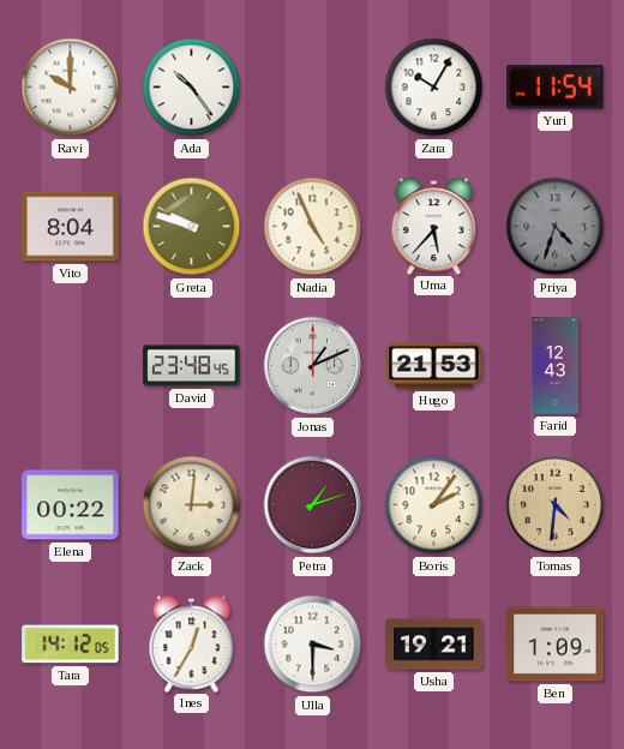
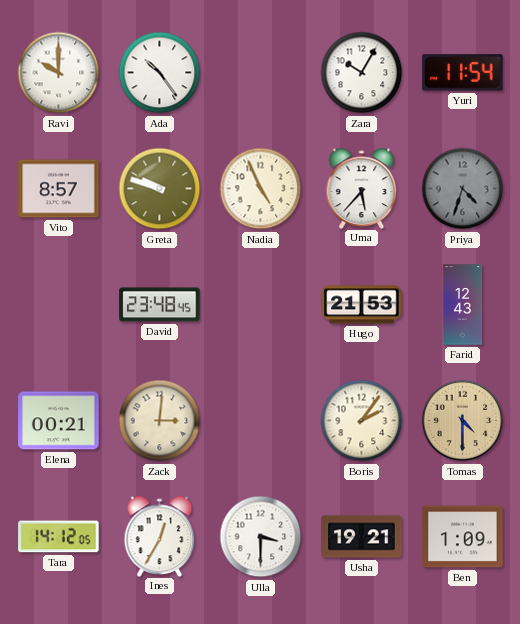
Vito: 8:04 -> 8:57 (59, 189)
Jonas: 1:11 -> none (313, 366)
Elena: 00:22 -> 00:21 (59, 421)
Petra: 1:12 -> none (313, 505)
Tomas: 4:31 -> 4:30 (463, 421)
